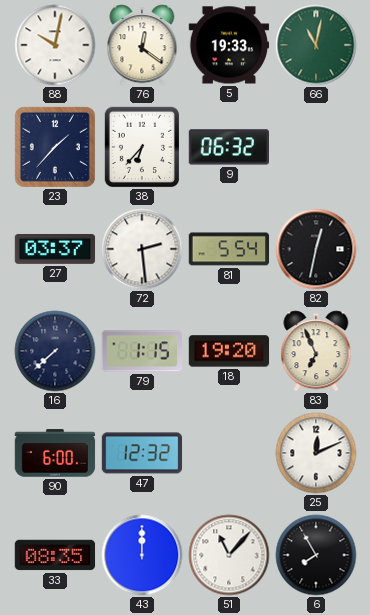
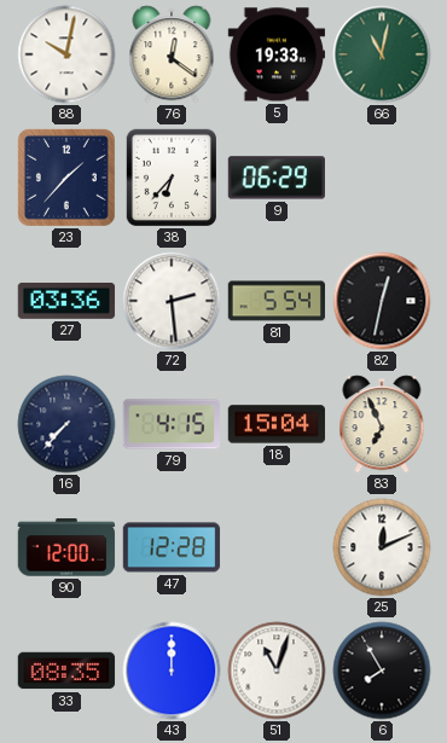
9: 06:32 -> 06:29 (275, 178)
27: 03:37 -> 03:36 (66, 301)
16: 7:38 -> 7:37 (66, 424)
79: 1:15 -> 4:15 (172, 424)
18: 19:20 -> 15:04 (277, 424)
90: 6:00 -> 12:00 (66, 547)
47: 12:32 -> 12:28 (172, 547)
51: 11:07 -> 11:03 (277, 671)
